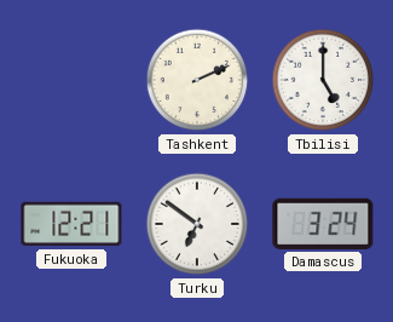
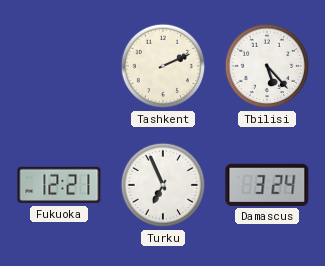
Tbilisi: 5:00 -> 5:23 (267, 66)
Turku: 6:51 -> 6:56 (163, 185)
